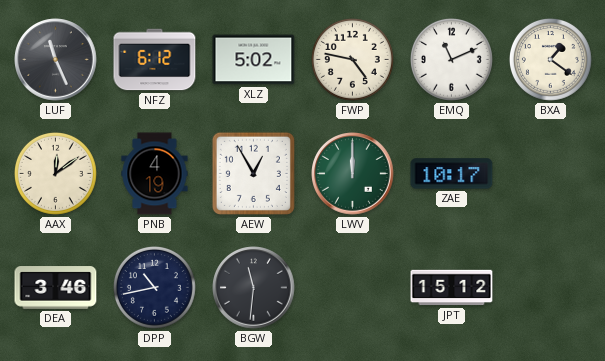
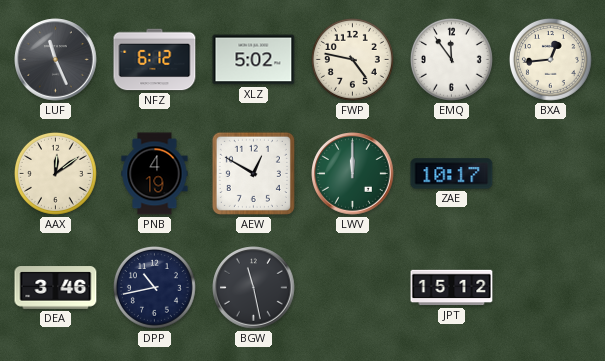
EMQ: 11:11 -> 11:54 (451, 59)
BXA: 1:21 -> 12:44 (550, 59)
AEW: 12:55 -> 12:50 (253, 173)
BGW: 11:31 -> 11:28 (254, 288)
